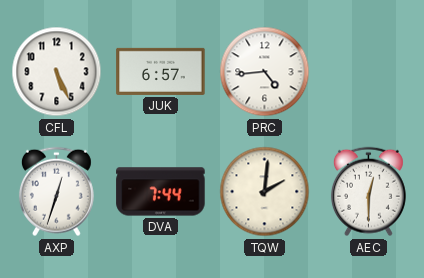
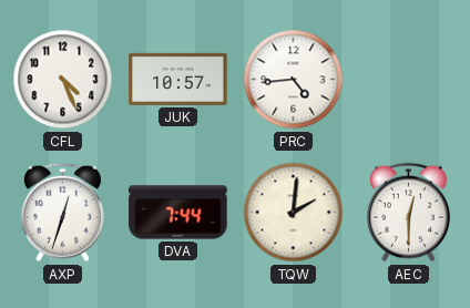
CFL: 5:26 -> 4:26 (63, 80)
JUK: 6:57 -> 10:57 (178, 79)
